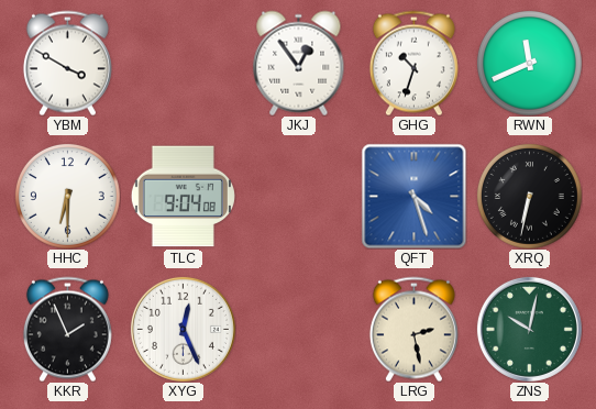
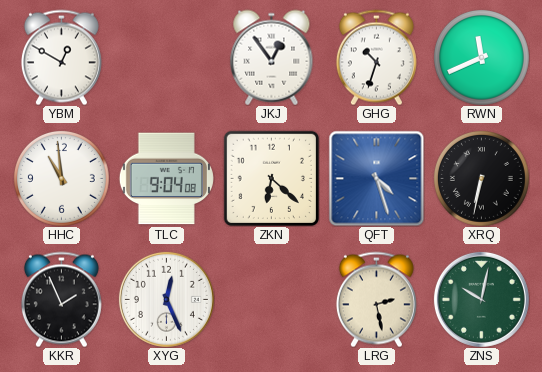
YBM: 3:50 -> 12:50 (61, 57)
HHC: 6:30 -> 10:59 (61, 178)
ZKN: none -> 6:22 (271, 178)
